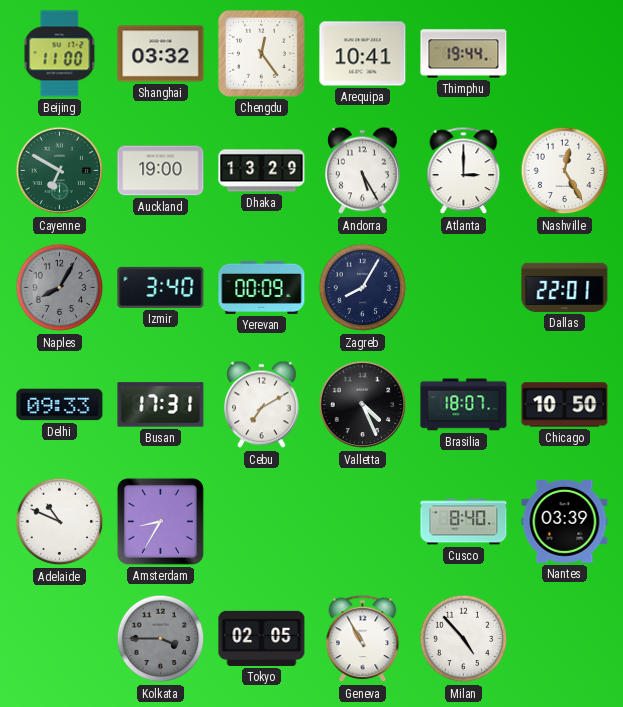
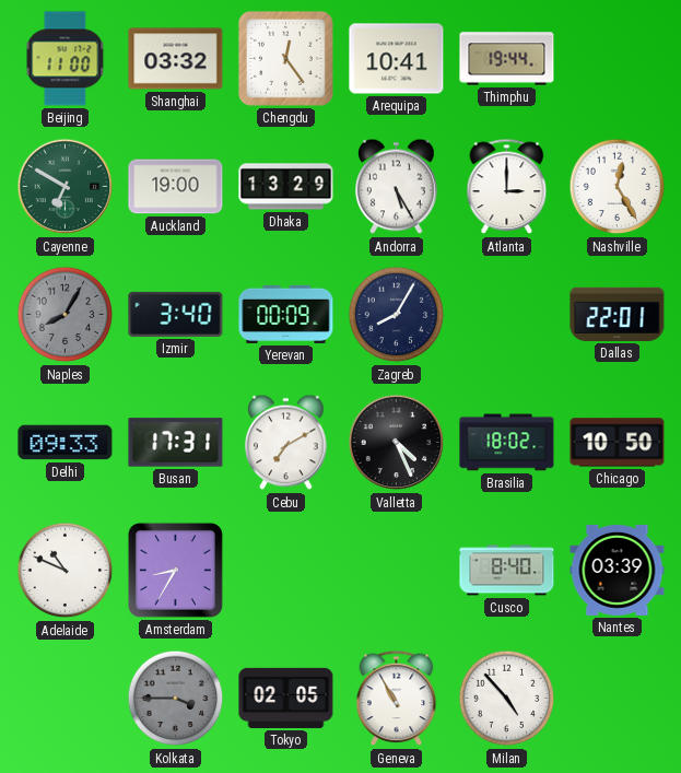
Brasilia: 18:07 -> 18:02 (507, 443)
